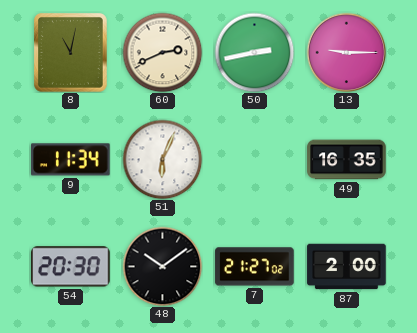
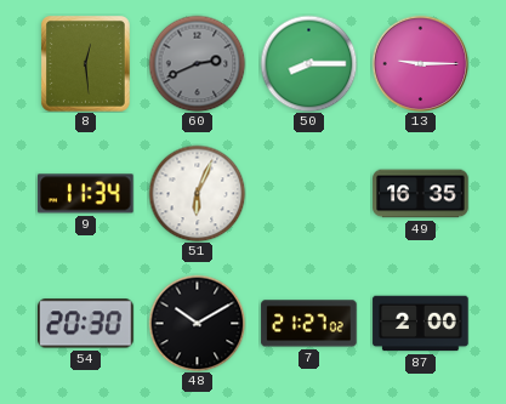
8: 11:02 -> 12:29 (86, 64)
60 dial: cream -> grey (197, 63)
50: 2:43 -> 8:15 (308, 63)
48: 10:09 -> 10:10 (197, 323)
